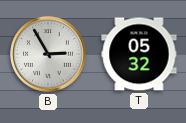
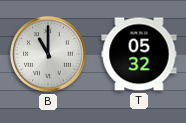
B: 2:55 -> 11:00 (48, 54)
